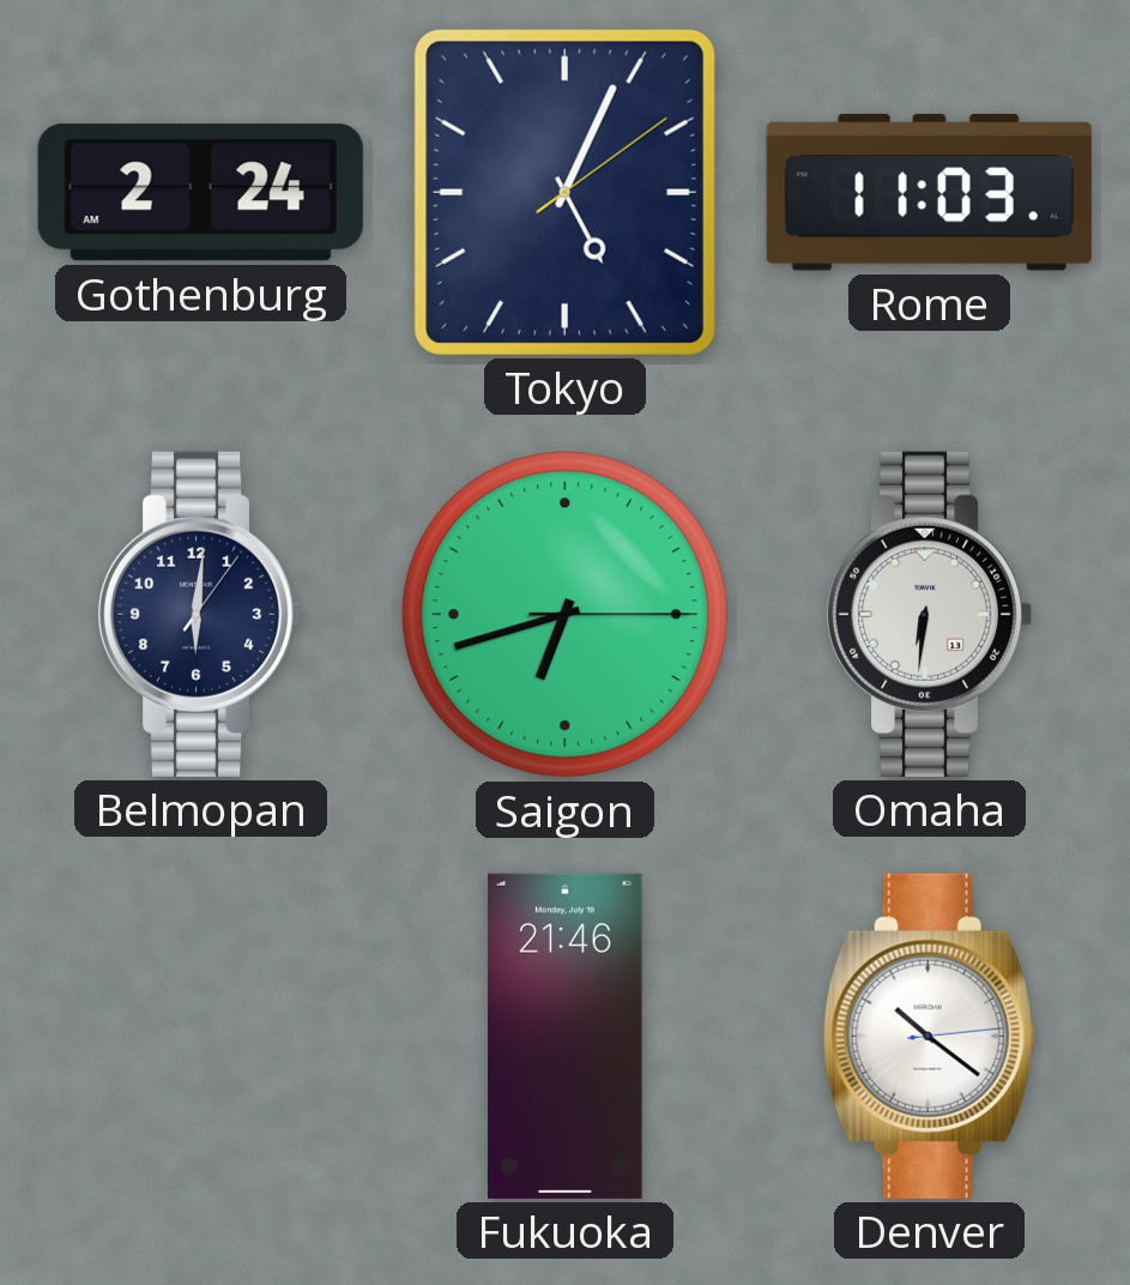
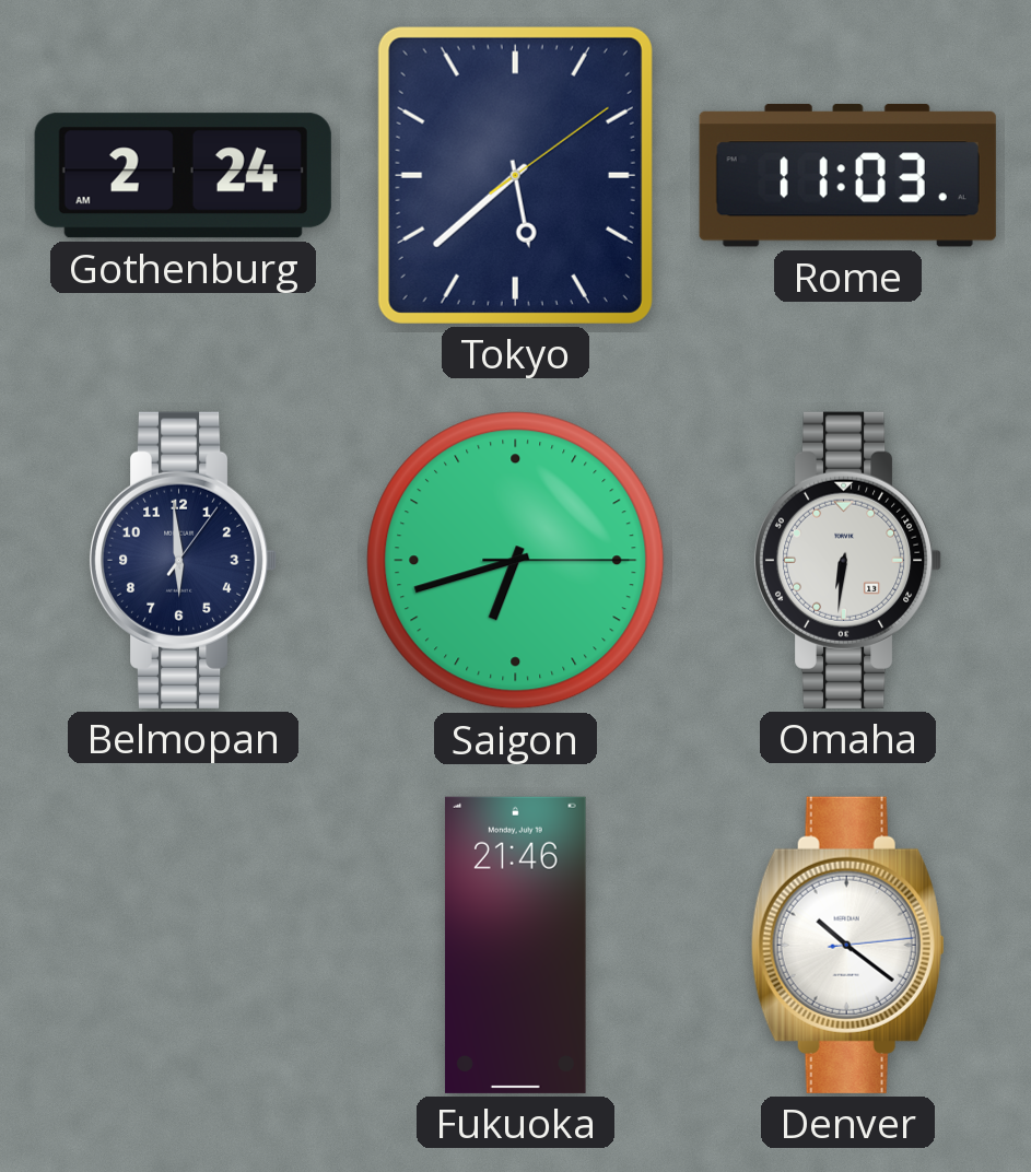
Tokyo: 5:04 -> 5:38 (515, 175)
Belmopan: 6:01 -> 5:59 (183, 560)
